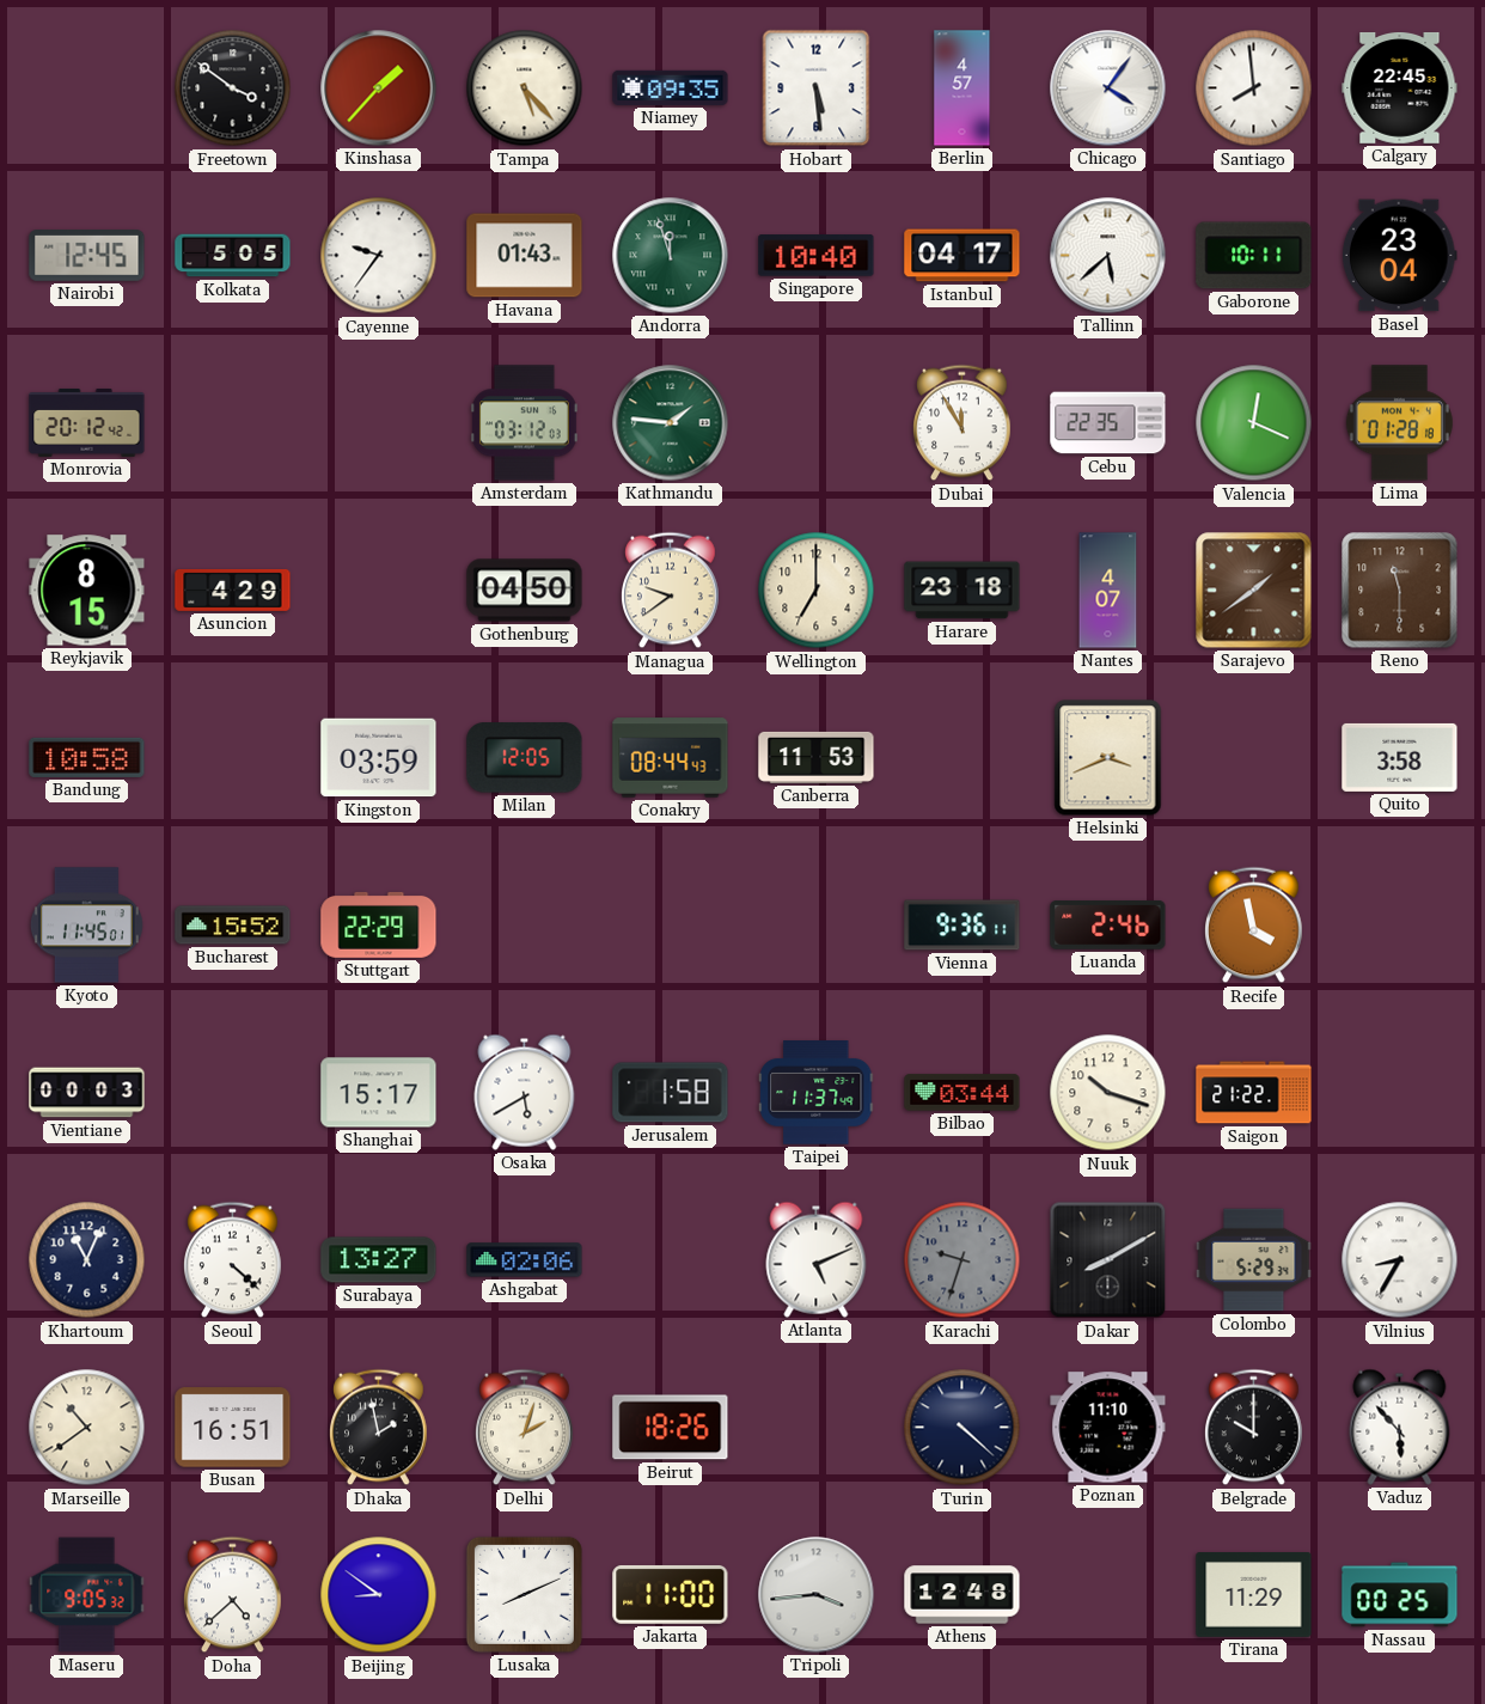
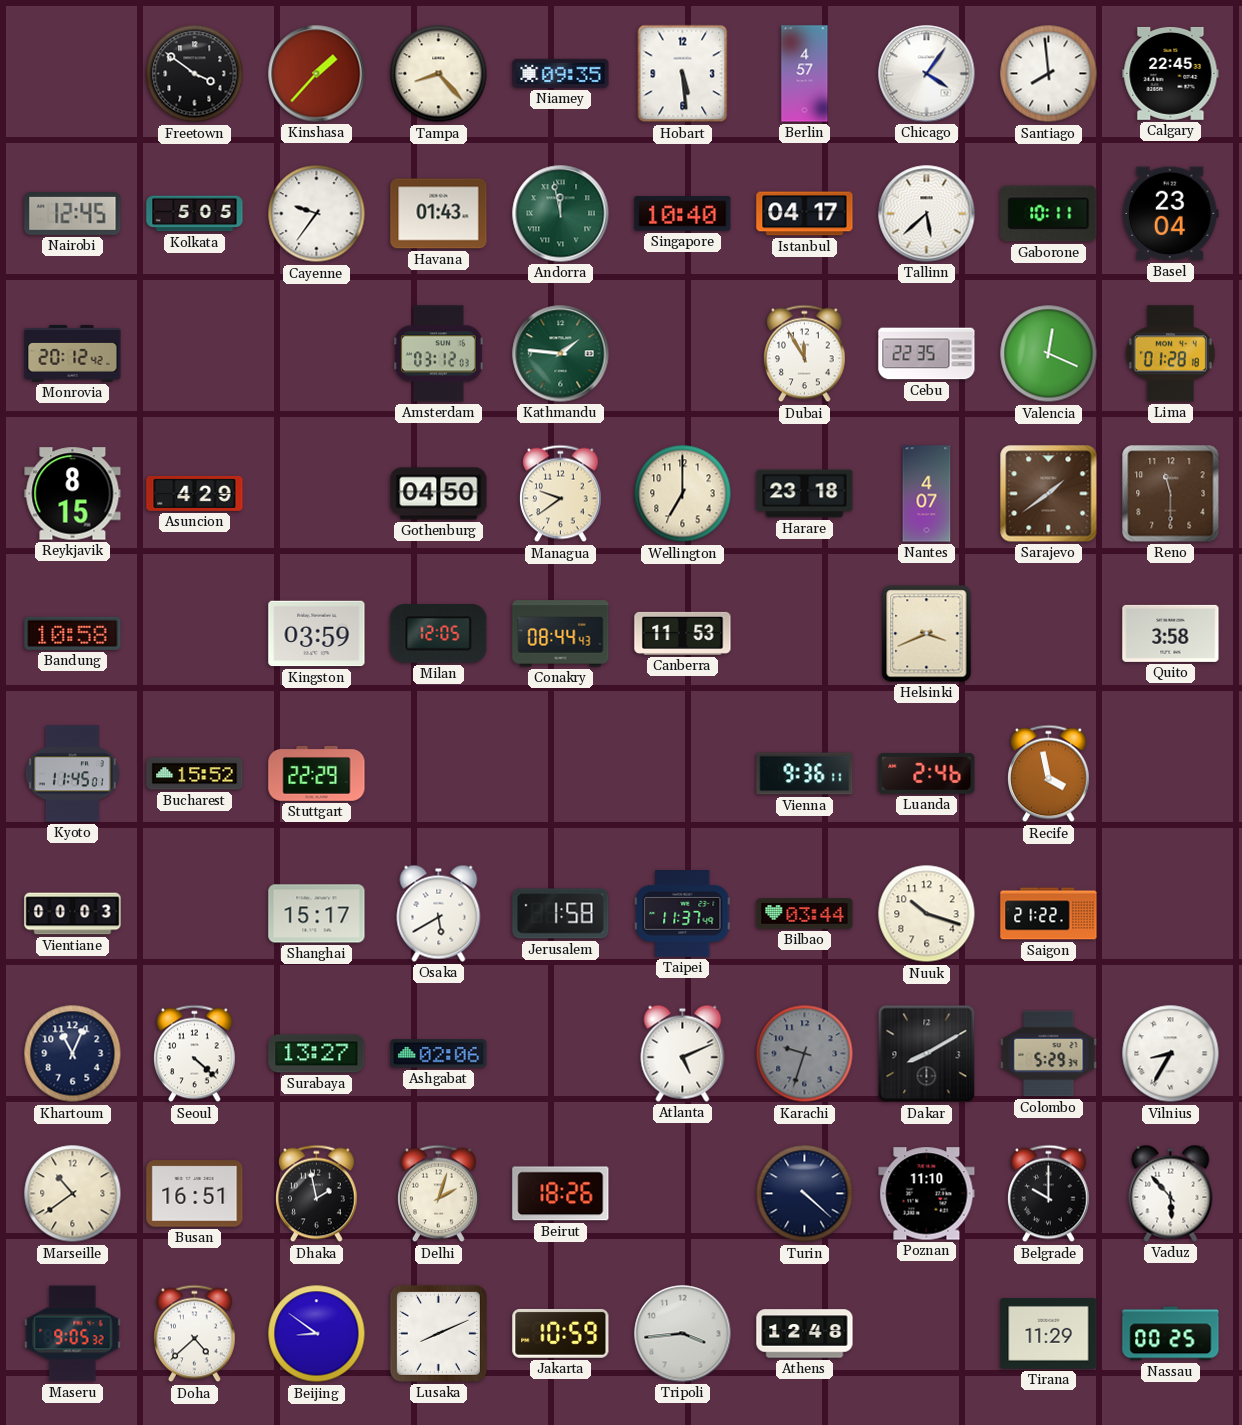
Tampa: 5:23 -> 8:23 (439, 74)
Andorra: 11:57 -> 11:58 (561, 214)
Jakarta: 11:00 -> 10:59 (561, 1333)
